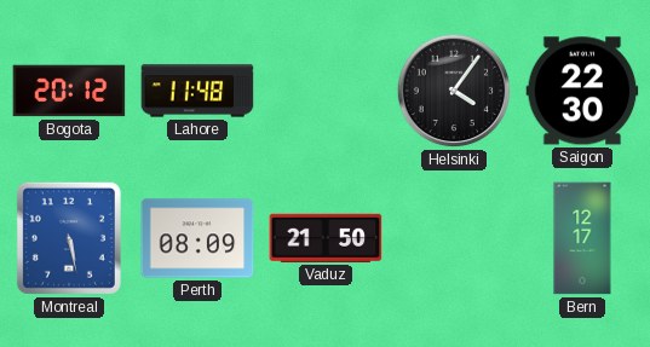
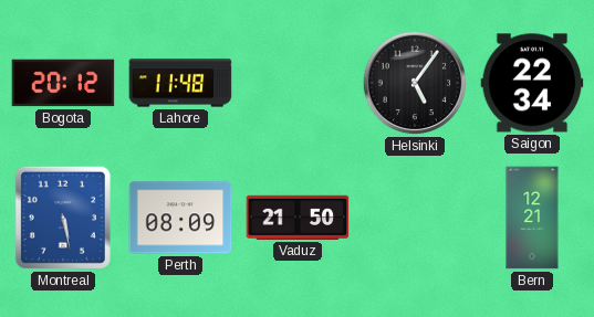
Helsinki: 4:06 -> 5:06 (415, 83)
Saigon: 22:30 -> 22:34 (532, 83)
Bern: 12:17 -> 12:21 (532, 218)
